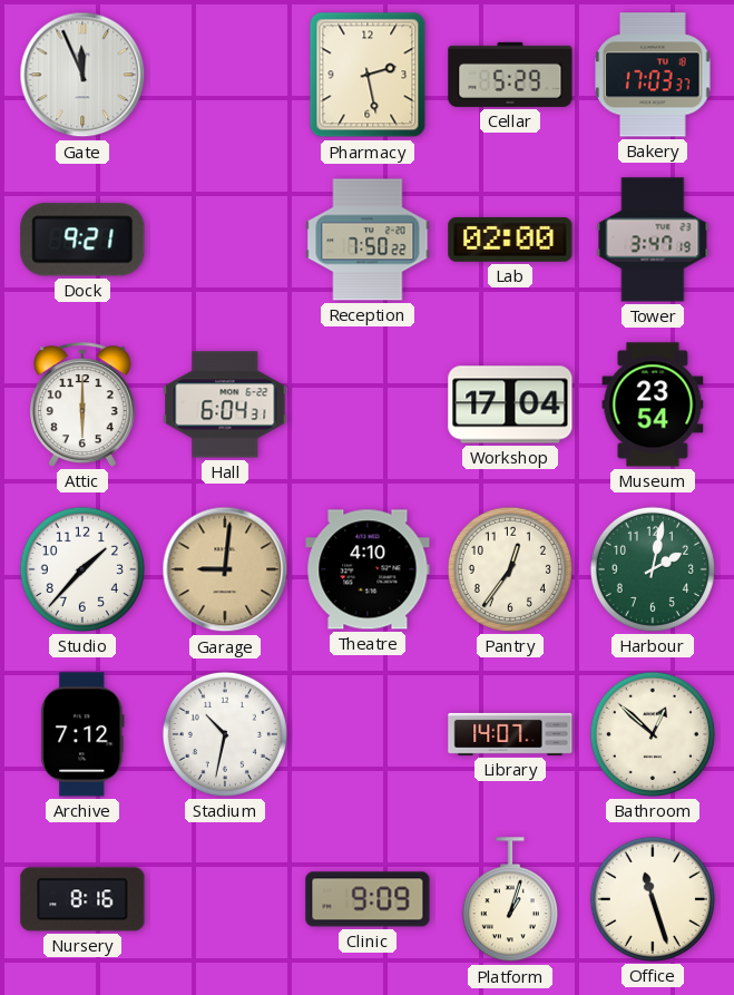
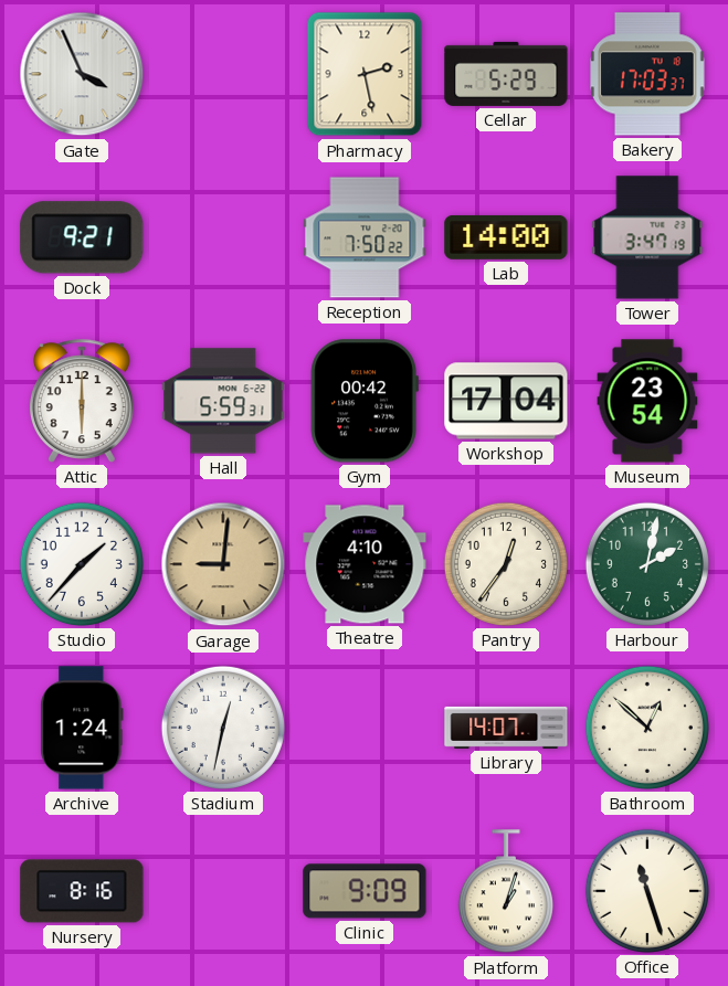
Gate: 11:56 -> 3:56 (82, 74)
Lab: 02:00 -> 14:00 (506, 237)
Hall: 6:04 -> 5:59 (223, 401)
Gym: none -> 00:42 (365, 401)
Archive: 7:12 -> 1:24 (82, 728)
Stadium: 10:32 -> 12:32 (223, 728)
